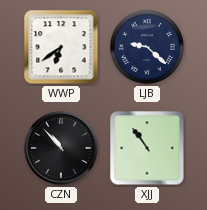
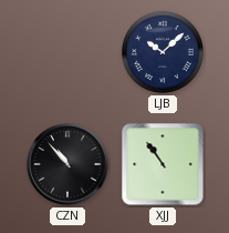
WWP: 6:39 -> none (61, 47)
LJB: 9:22 -> 10:08 (163, 52)
